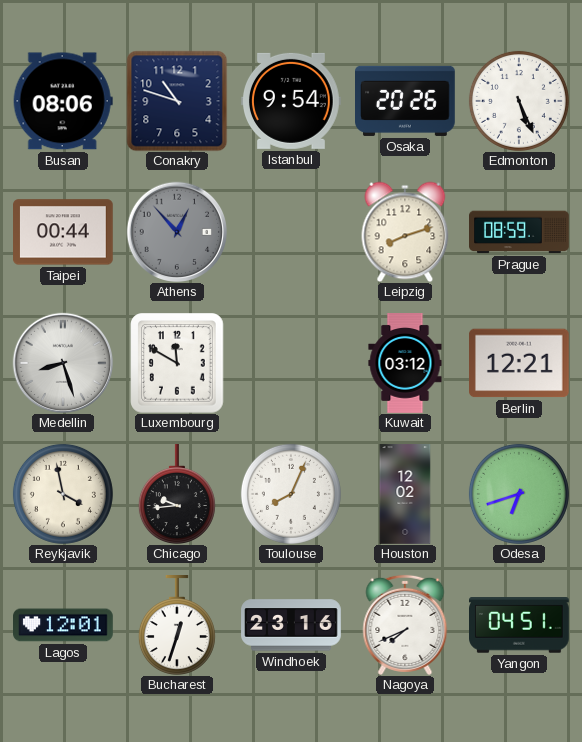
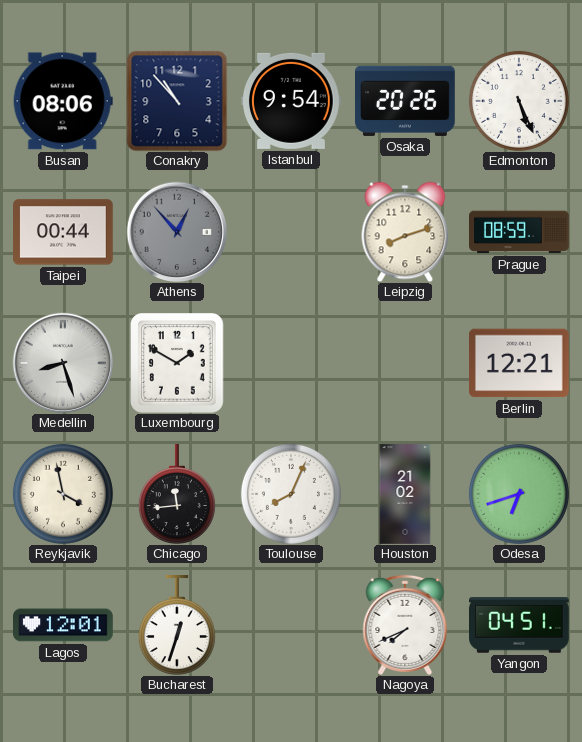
Conakry: 10:48 -> 10:53 (177, 101)
Luxembourg: 11:50 -> 1:50 (177, 363)
Kuwait: 03:12 -> none (405, 363)
Chicago: 9:44 -> 11:44 (177, 494)
Houston: 12:02 -> 21:02 (405, 494)
Windhoek: 23:16 -> none (291, 625)
